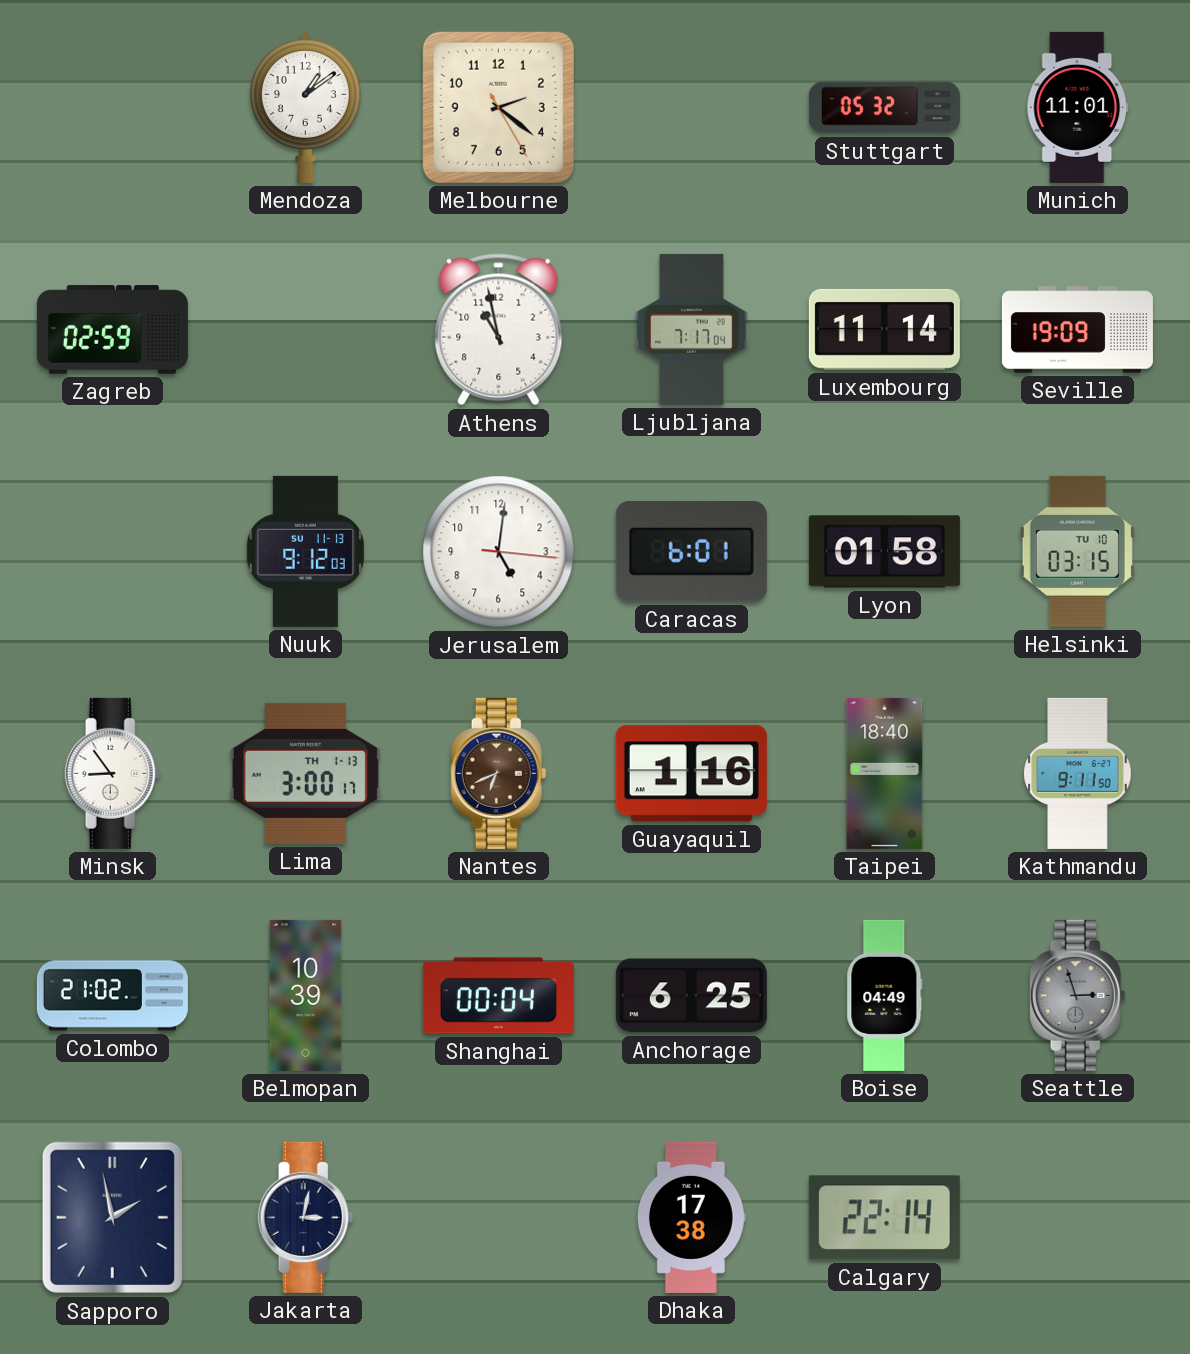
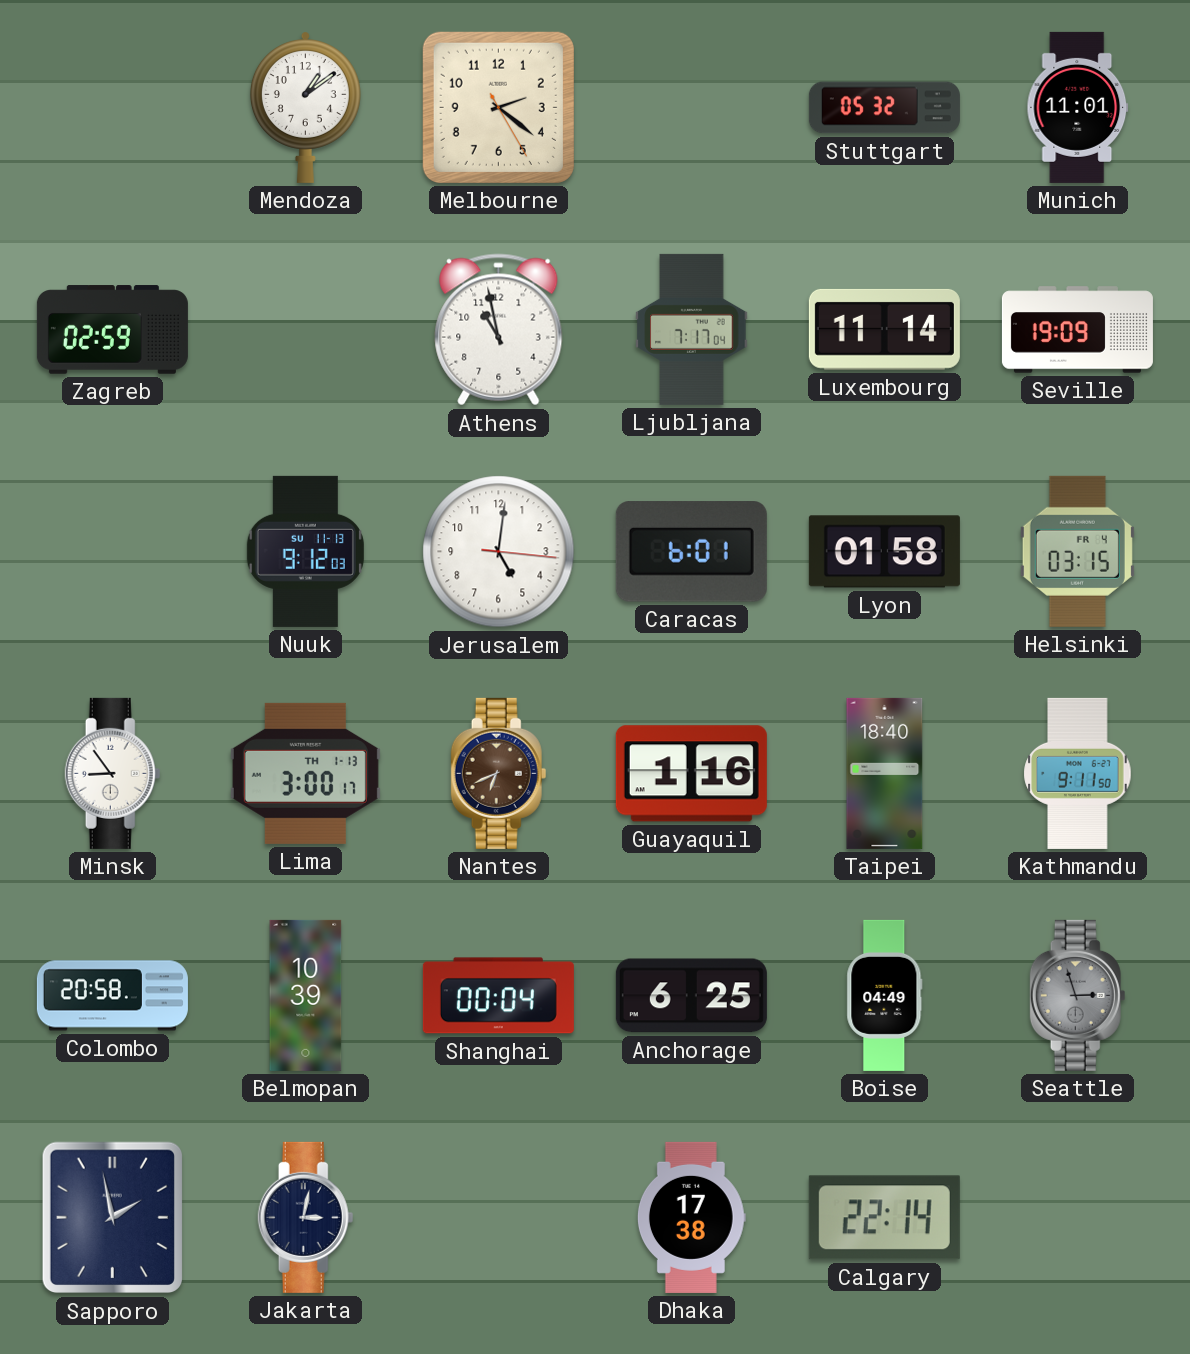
Helsinki date: TU 10 -> FR 4 (1077, 551)
Colombo: 21:02 -> 20:58 (112, 996)
